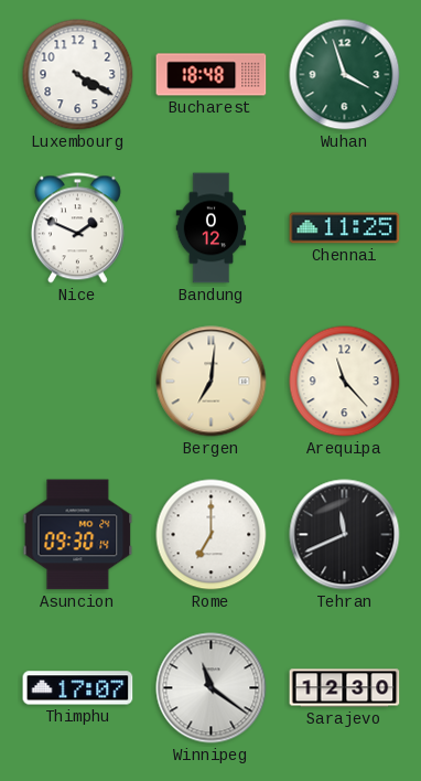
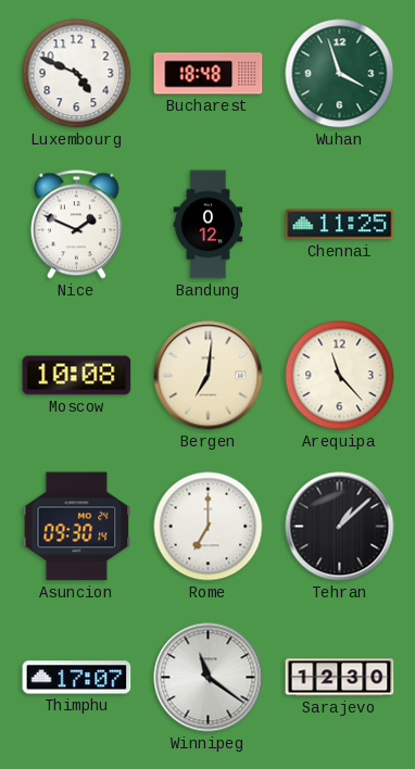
Luxembourg: 4:20 -> 4:49 (77, 74)
Moscow: none -> 10:08 (77, 376)
Tehran: 11:41 -> 1:08 (340, 527)
